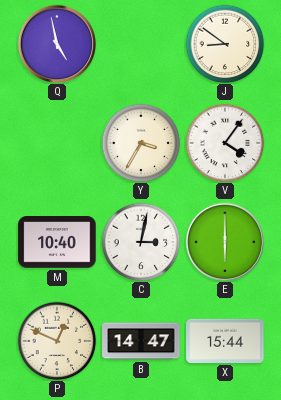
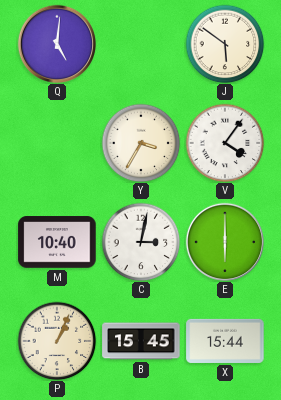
Q: 4:58 -> 5:01 (56, 43)
J: 8:51 -> 5:51 (225, 44)
P: 12:49 -> 1:04 (57, 341)
B: 14:47 -> 15:45 (141, 341)
